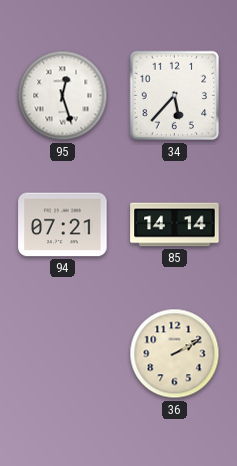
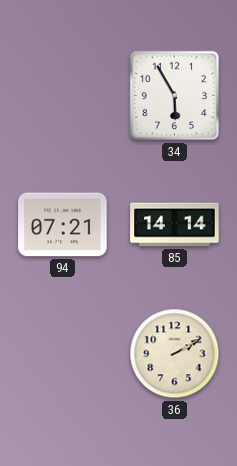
95: 12:27 -> none (63, 96)
34: 5:37 -> 5:55 (175, 96)
